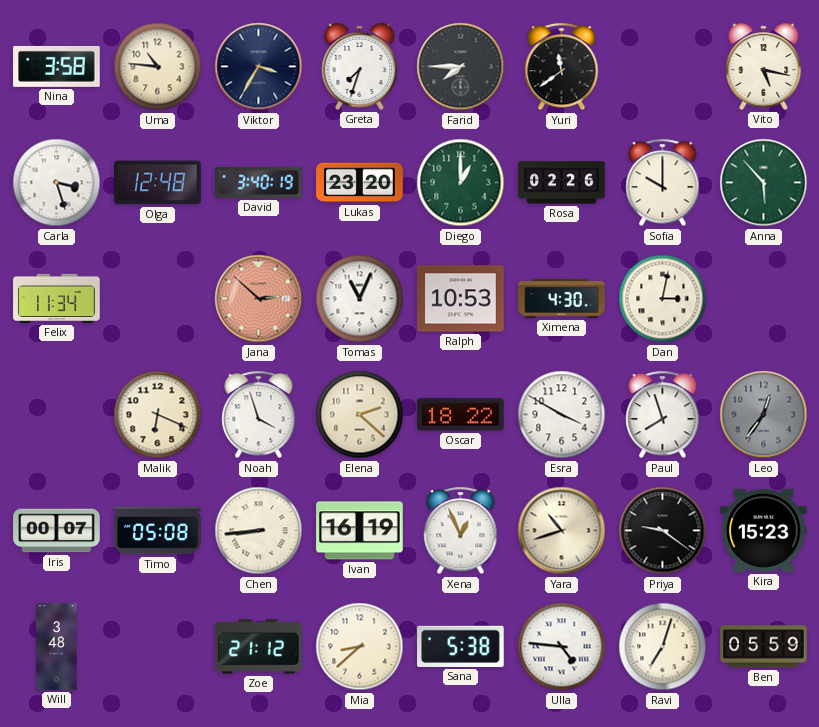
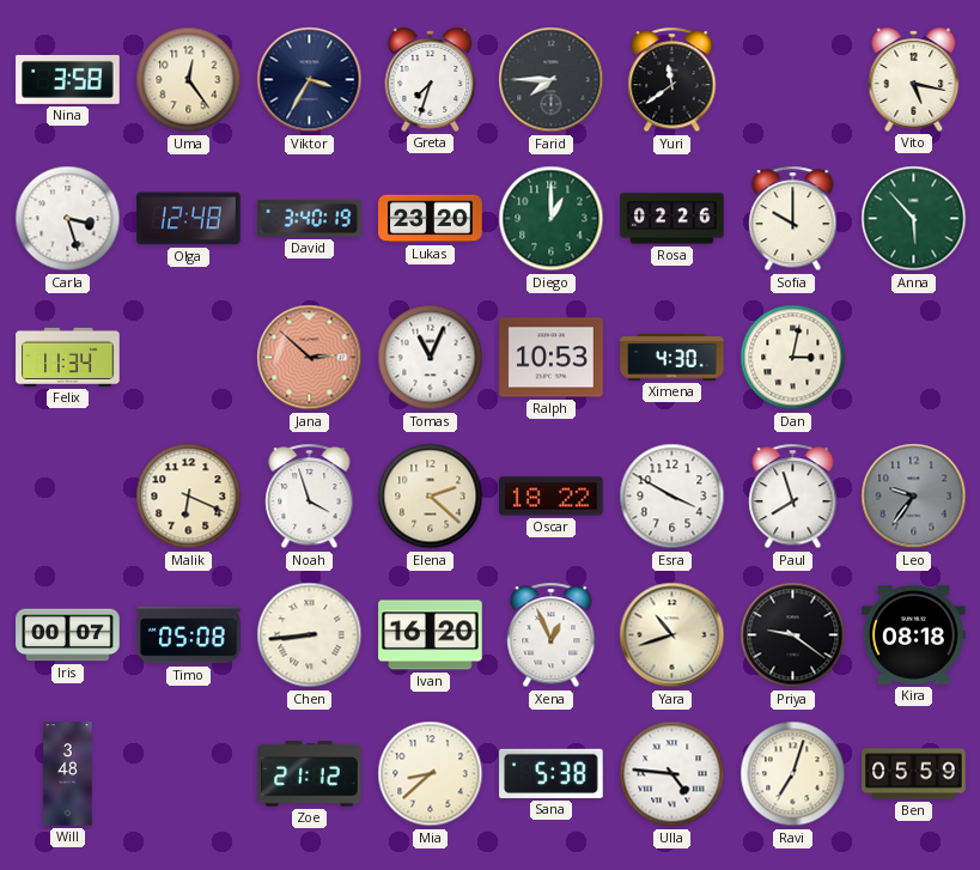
Uma: 10:46 -> 12:24 (189, 80)
Leo: 12:36 -> 9:36 (914, 497)
Ivan: 16:19 -> 16:20 (431, 635)
Kira: 15:23 -> 08:18 (914, 634)
